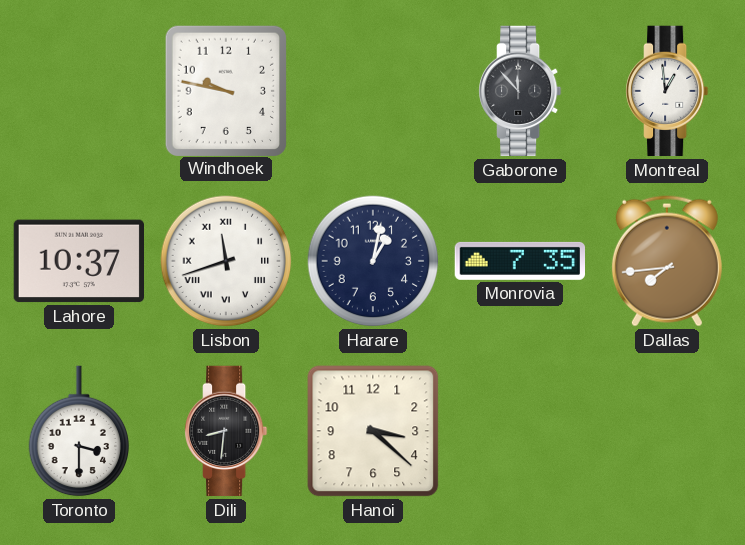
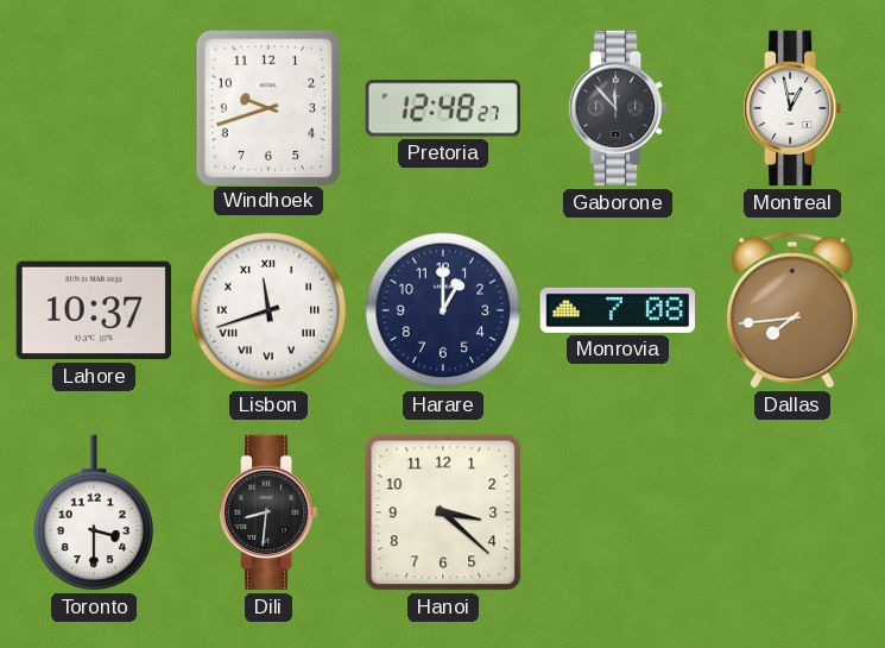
Windhoek: 9:47 -> 9:42 (268, 107)
Pretoria: none -> 12:48 (442, 108)
Montreal: 12:59 -> 12:58 (794, 108)
Harare: 1:02 -> 1:00 (443, 310)
Monrovia: 7:35 -> 7:08 (617, 310)
